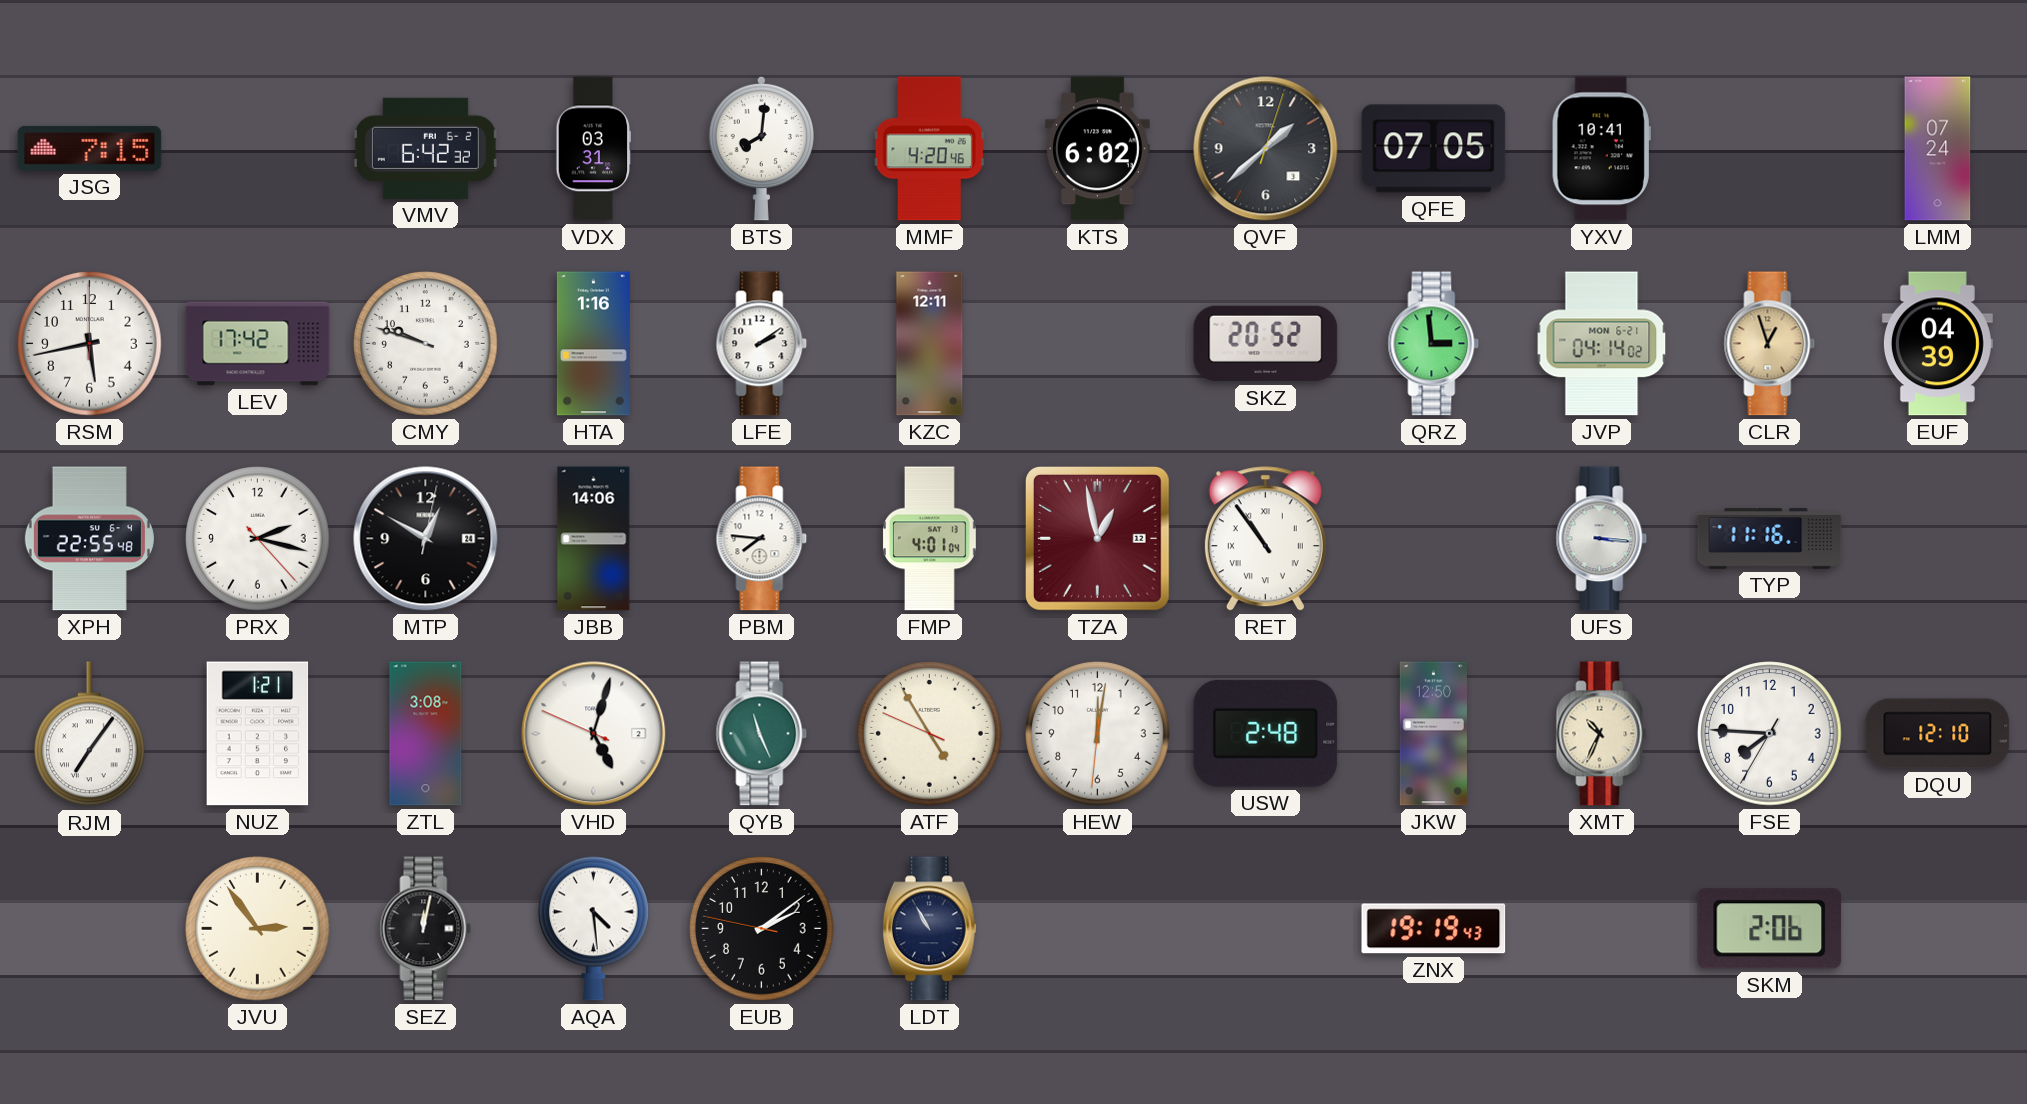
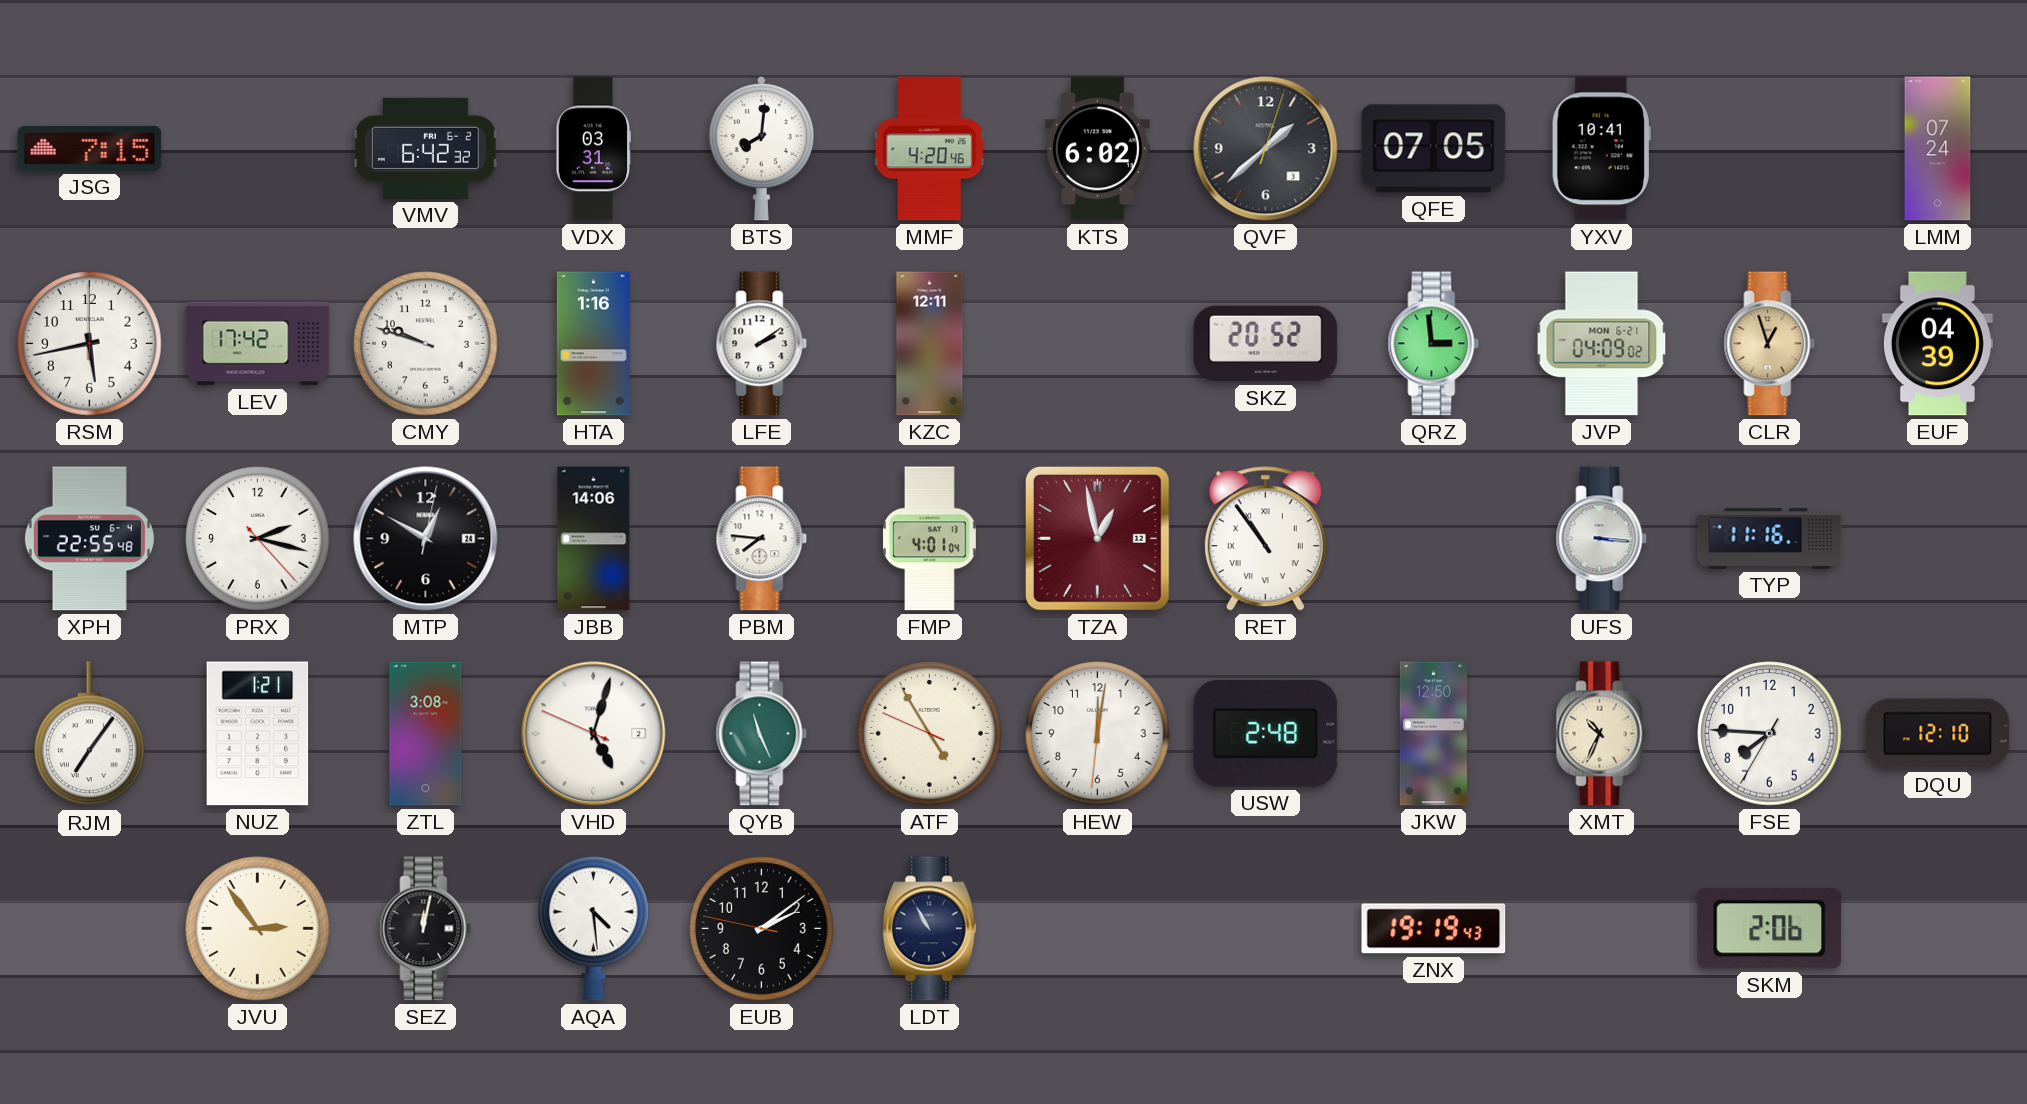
JVP: 04:14 -> 04:09 (1602, 344)
